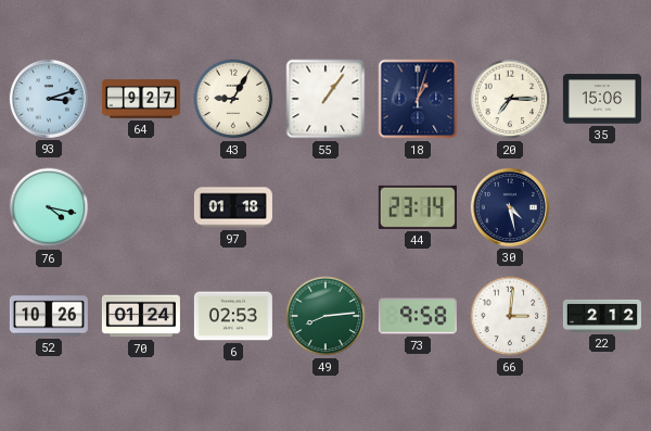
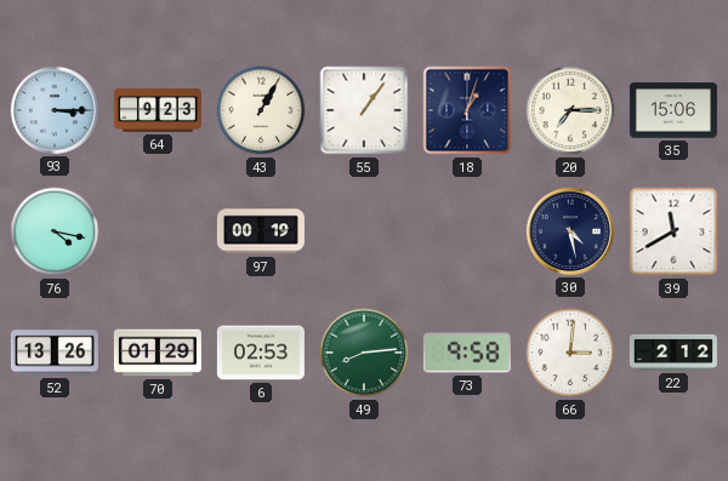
93: 3:12 -> 3:15 (55, 110)
64: 9:27 -> 9:23 (158, 110)
43: 9:05 -> 1:05 (261, 110)
97: 01:18 -> 00:19 (261, 231)
44: 23:14 -> none (418, 207)
39: none -> 11:40 (673, 231)
52: 10:26 -> 13:26 (55, 353)
70: 01:24 -> 01:29 (158, 353)
